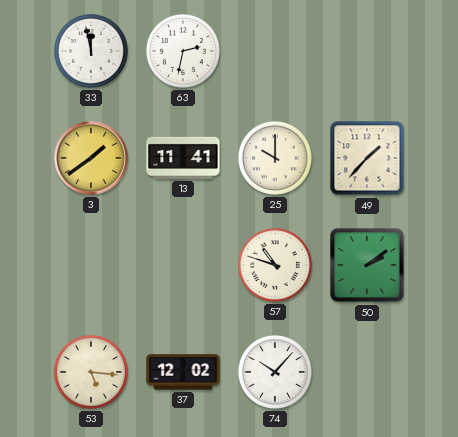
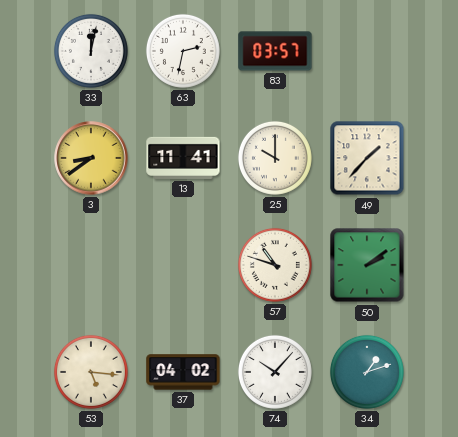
33: 11:58 -> 12:02 (91, 51)
83: none -> 03:57 (275, 51)
3: 1:39 -> 8:39 (91, 158)
37: 12:02 -> 04:02 (183, 372)
34: none -> 1:12 (367, 372)
